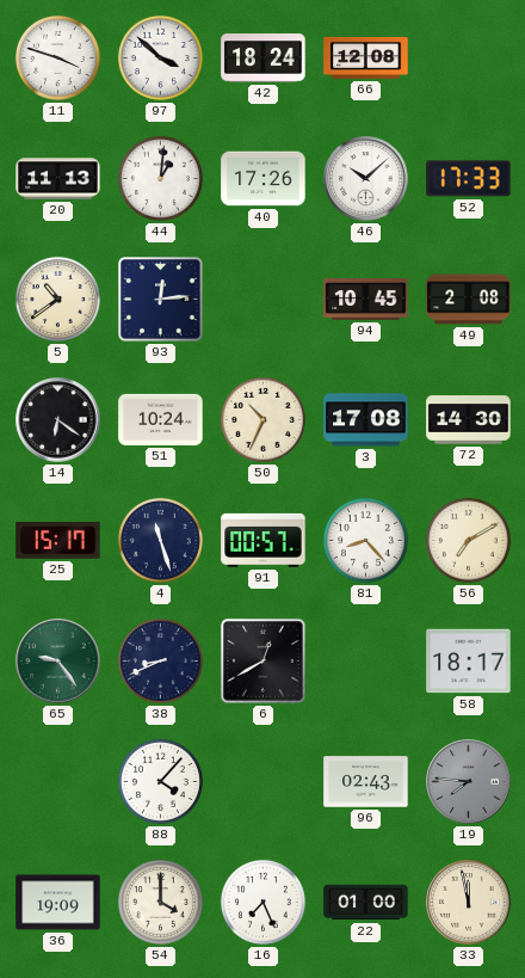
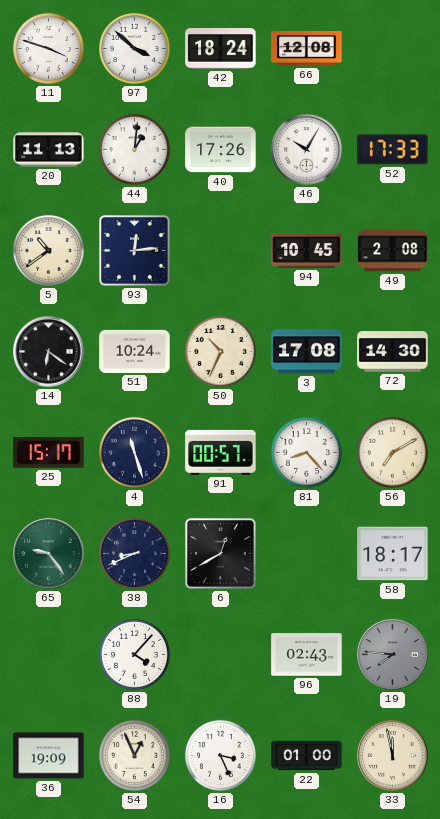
46: 10:08 -> 10:05 (307, 150)
54: 4:00 -> 12:56 (134, 755)
16: 7:26 -> 3:26 (220, 755)
